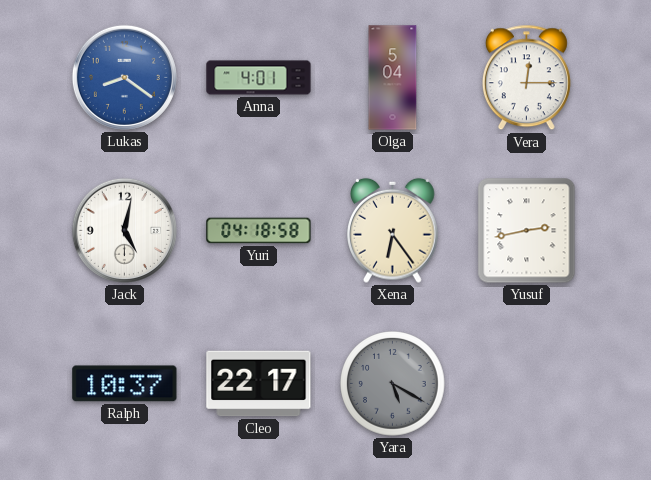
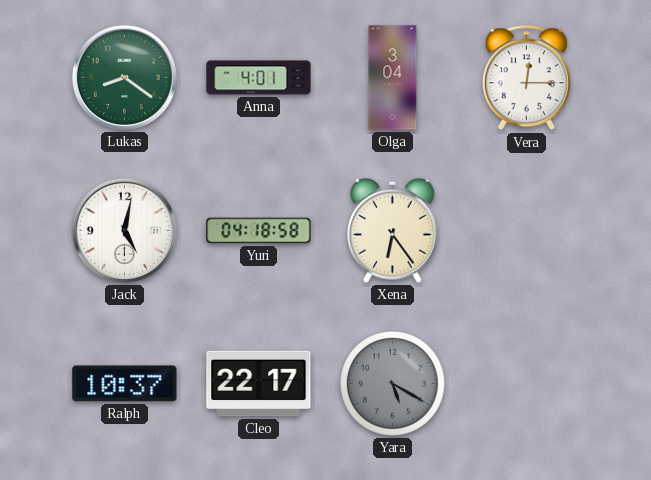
Lukas dial: blue -> green (124, 77)
Olga: 5:04 -> 3:04 (393, 78)
Yusuf: 2:43 -> none (527, 231)
